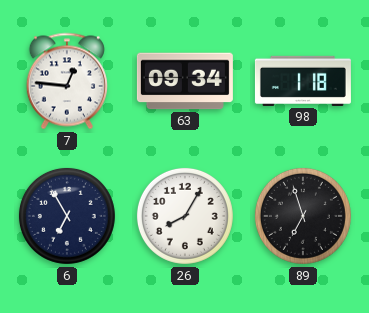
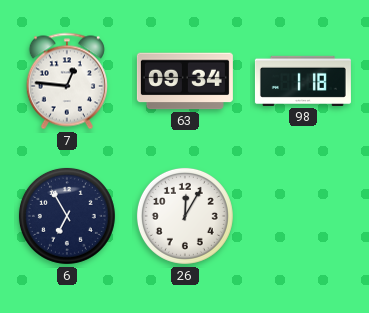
26: 8:05 -> 12:05 (185, 216)
89: 6:57 -> none (303, 216)
